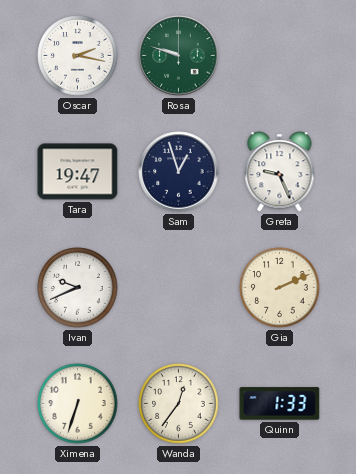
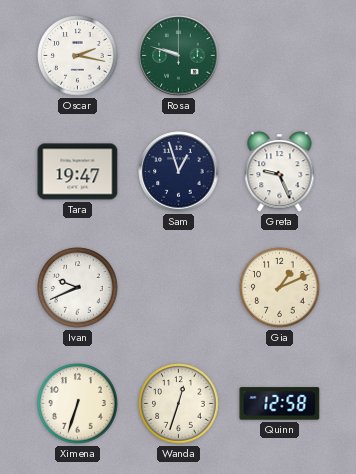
Gia: 2:11 -> 1:11 (280, 288)
Wanda: 12:36 -> 12:33 (179, 404)
Quinn: 1:33 -> 12:58 (280, 404)
